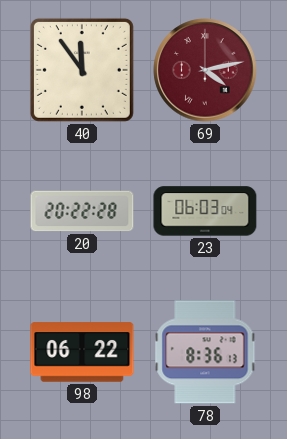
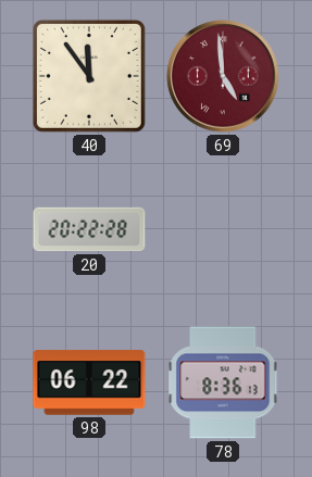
69: 4:13 -> 4:59 (223, 76)
23: 06:03 -> none (205, 211)
